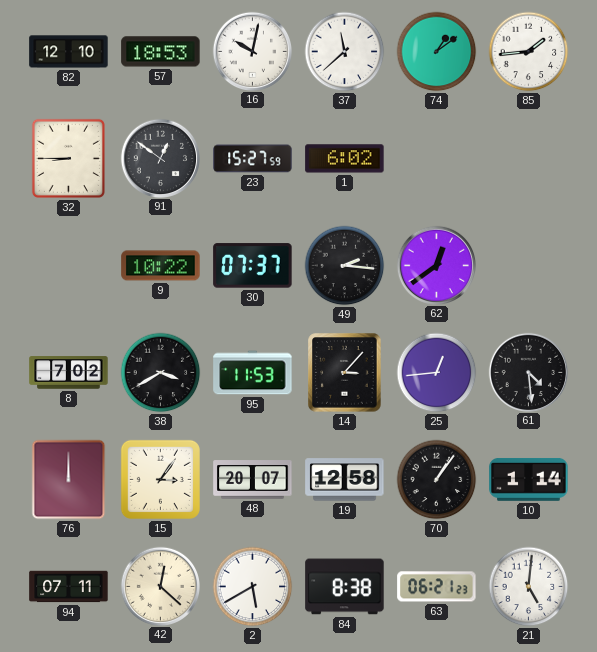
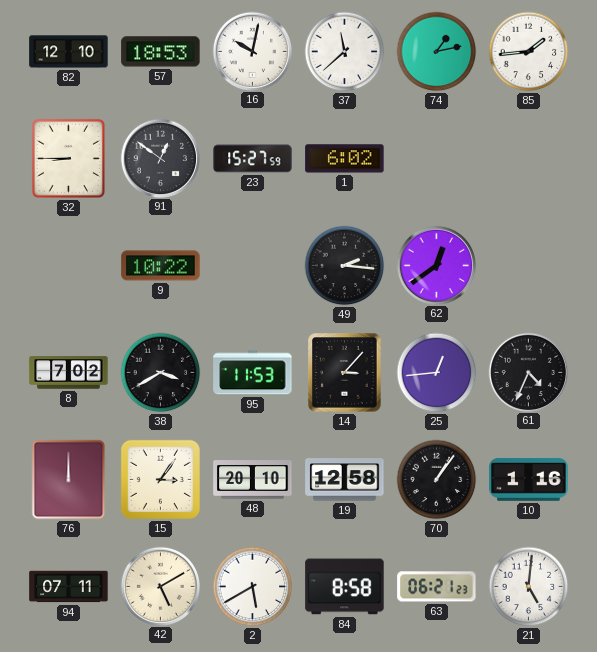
74: 1:09 -> 1:13 (437, 52)
30: 07:37 -> none (253, 266)
61: 4:29 -> 4:34 (528, 372)
48: 20:07 -> 20:10 (253, 480)
10: 1:14 -> 1:16 (529, 479)
42: 12:22 -> 5:10 (160, 586)
84: 8:38 -> 8:58 (345, 587)
